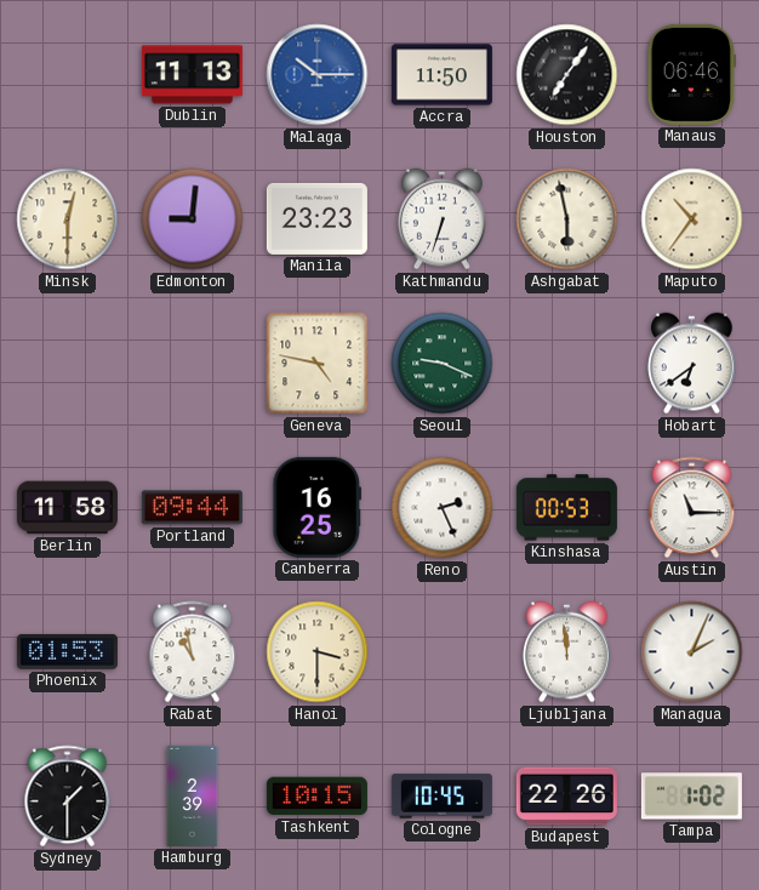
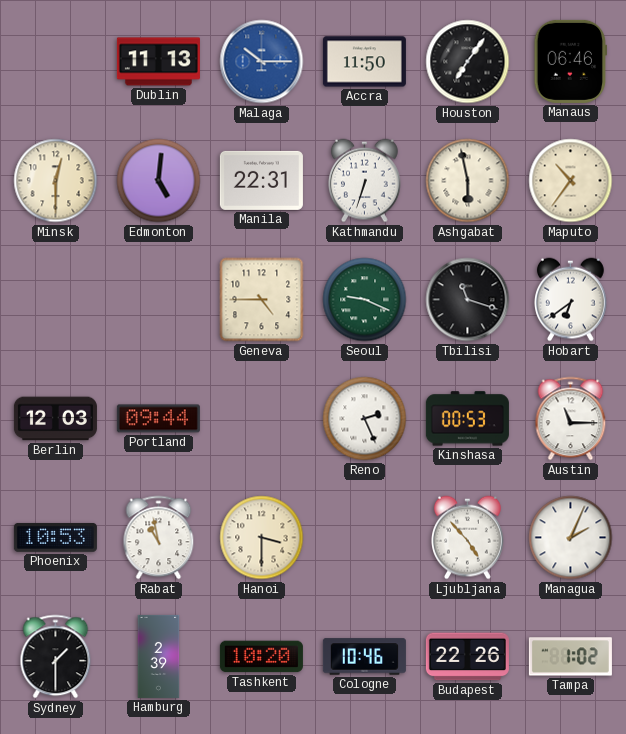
Edmonton: 9:01 -> 5:01 (159, 181)
Manila: 23:23 -> 22:31 (261, 180)
Geneva: 4:47 -> 4:45 (262, 300)
Tbilisi: none -> 11:18 (468, 300)
Berlin: 11:58 -> 12:03 (55, 419)
Canberra: 16:25 -> none (318, 507)
Phoenix: 01:53 -> 10:53 (55, 537)
Ljubljana: 11:59 -> 4:53 (468, 538)
Tashkent: 10:15 -> 10:20 (261, 657)
Cologne: 10:45 -> 10:46 (364, 657)
